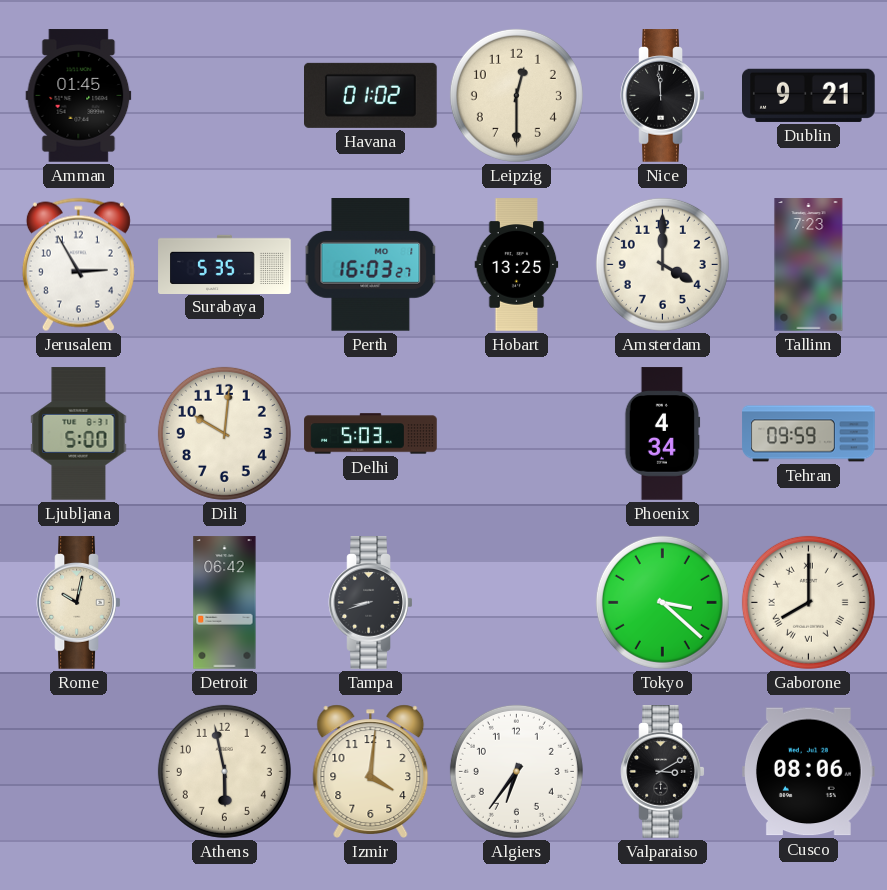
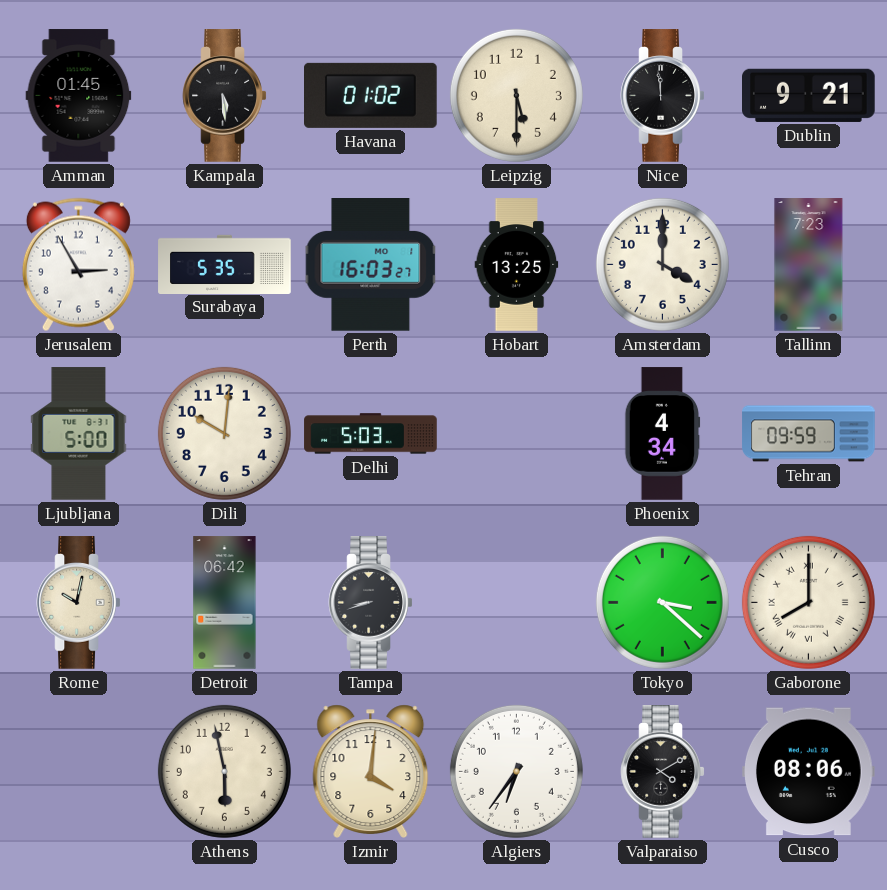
Kampala: none -> 5:29 (225, 96)
Leipzig: 12:30 -> 5:30 (516, 95)
Valparaiso: 3:10 -> 4:10 (663, 772)
